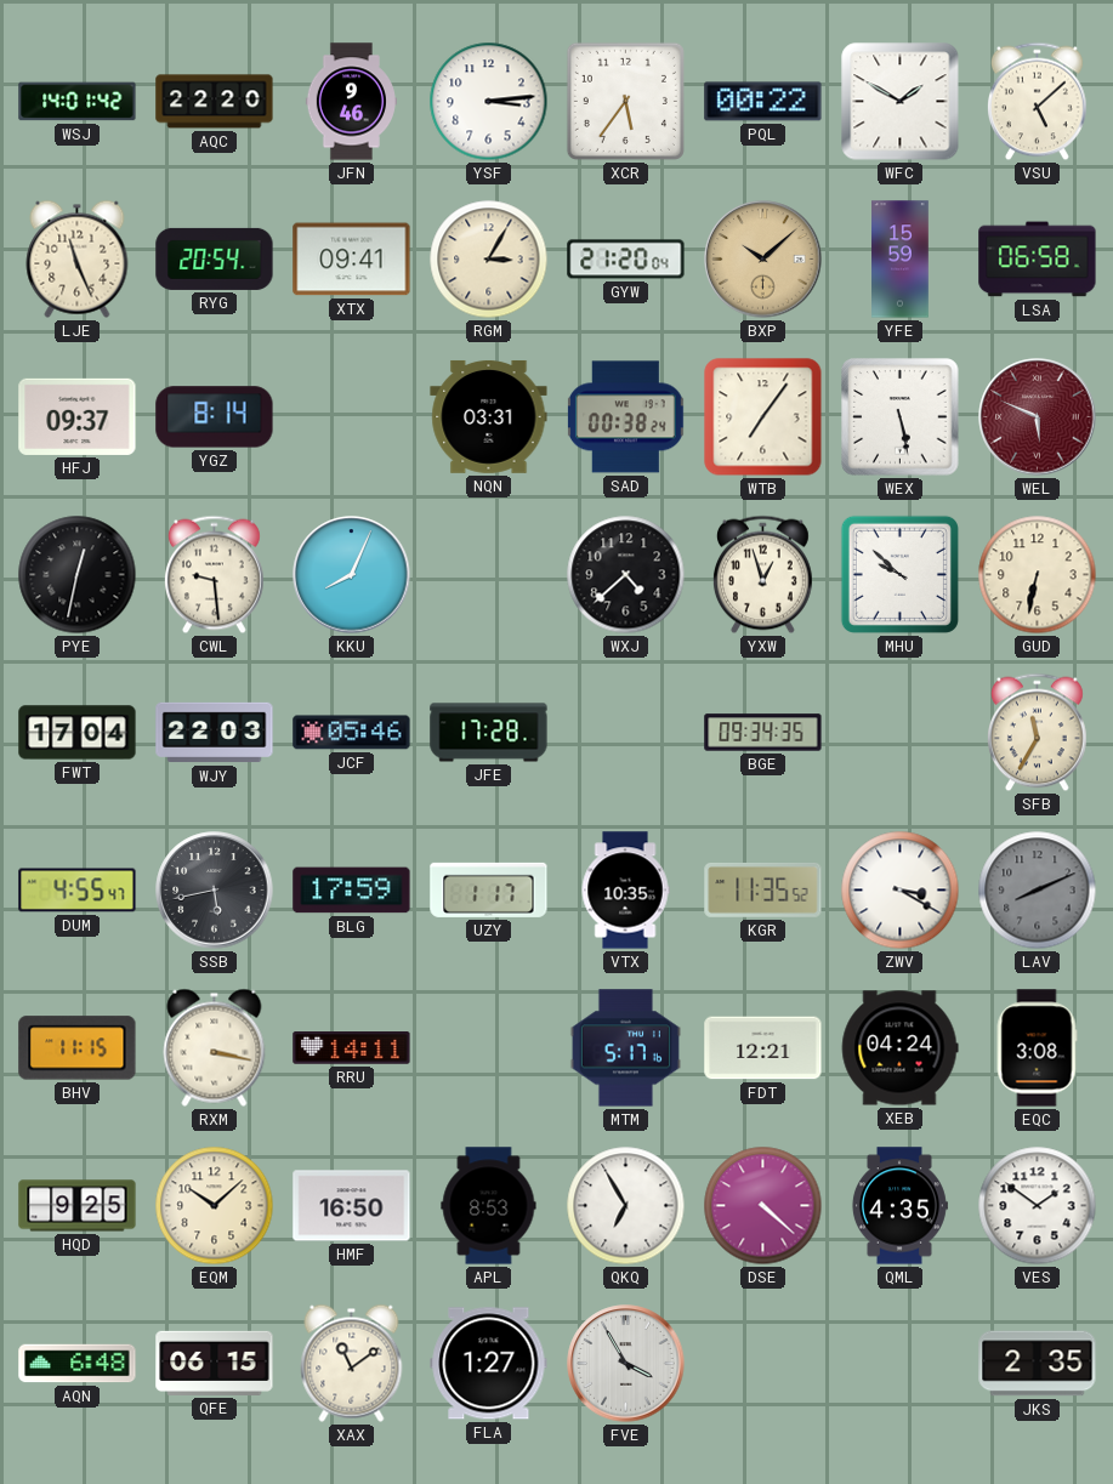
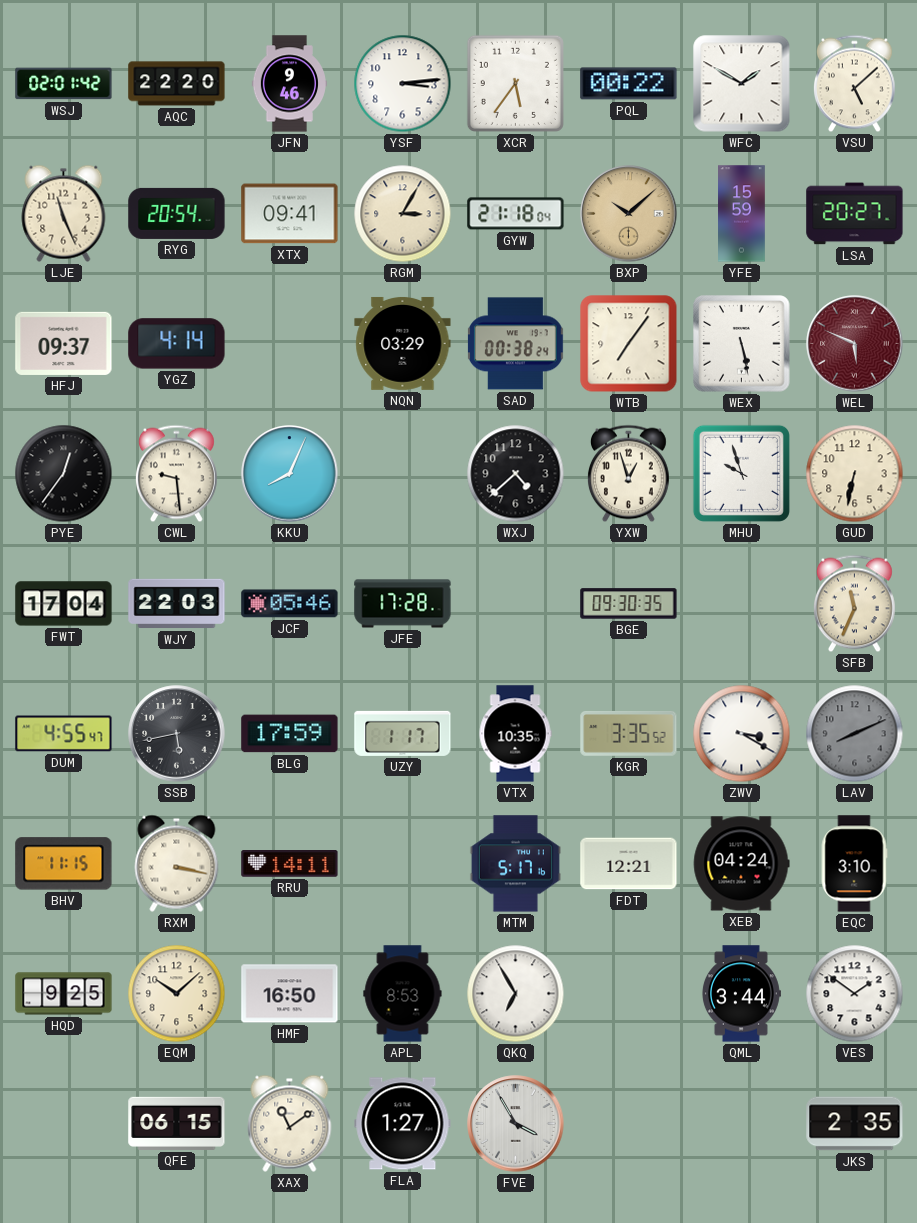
WSJ: 14:01 -> 02:01 (64, 84)
GYW: 21:20 -> 21:18 (516, 214)
LSA: 06:58 -> 20:27 (855, 214)
YGZ: 8:14 -> 4:14 (177, 344)
NQN: 03:31 -> 03:29 (403, 343)
PYE: 12:32 -> 12:36 (64, 474)
MHU: 9:52 -> 9:57 (741, 473)
BGE: 09:34 -> 09:30 (629, 604)
SFB: 11:35 -> 11:34 (854, 604)
KGR: 11:35 -> 3:35 (629, 733)
EQC: 3:08 -> 3:10 (854, 864)
DSE: 4:22 -> none (763, 1206)
QML: 4:35 -> 3:44 (741, 994)
AQN: 6:48 -> none (78, 1364)
